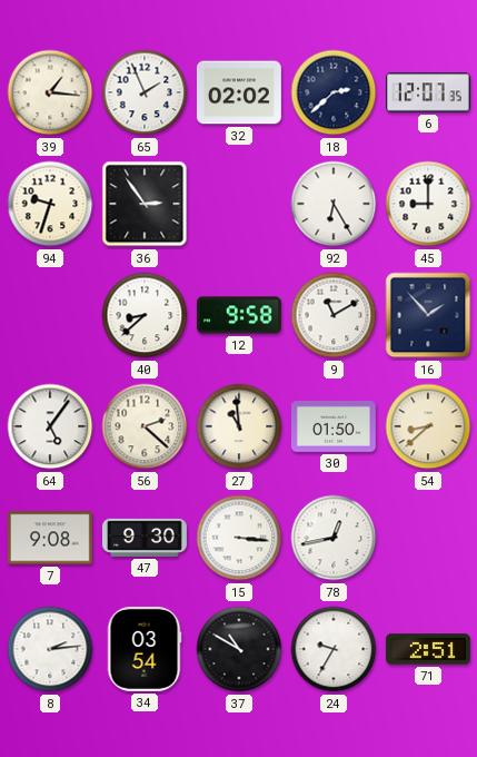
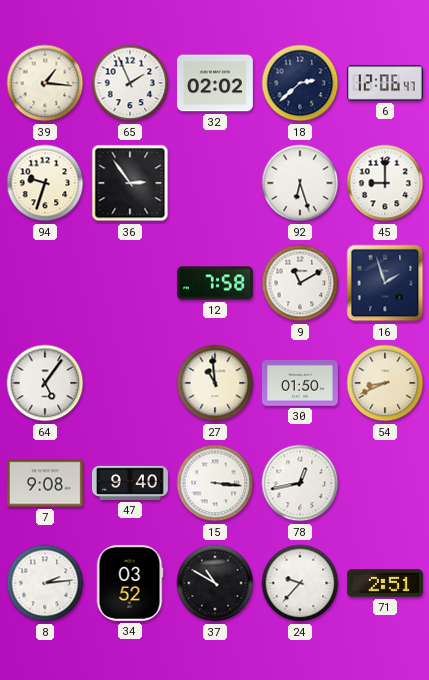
6: 12:07 -> 12:06 (385, 83)
92: 6:25 -> 6:27 (300, 183)
40: 8:38 -> none (145, 315)
12: 9:58 -> 7:58 (215, 283)
16: 1:53 -> 1:57 (385, 283)
56: 2:22 -> none (145, 426)
54: 8:38 -> 8:41 (385, 383)
47: 9:30 -> 9:40 (131, 483)
34: 03:54 -> 03:52 (130, 583)
24: 9:35 -> 9:37 (300, 583)
